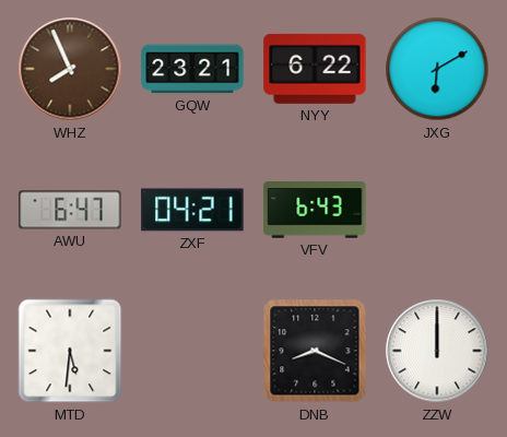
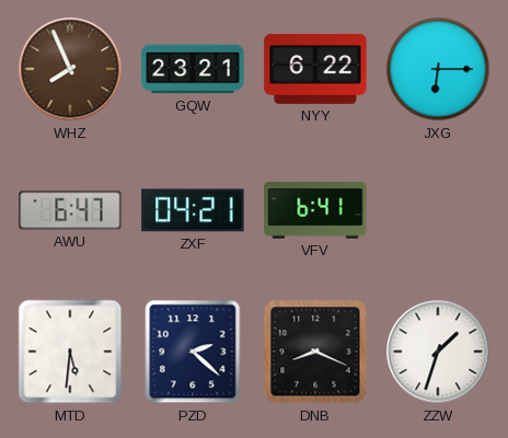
JXG: 6:10 -> 6:15 (438, 69)
VFV: 6:43 -> 6:41 (315, 210)
PZD: none -> 2:22 (193, 351)
ZZW: 12:00 -> 1:33 (438, 351)
